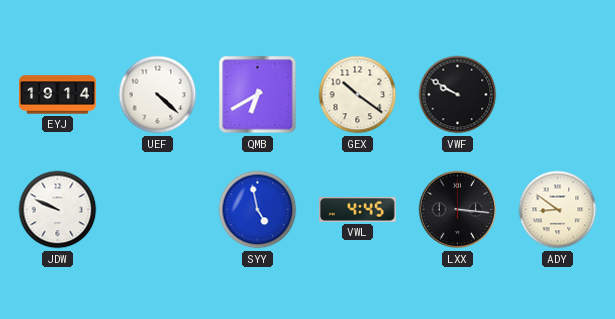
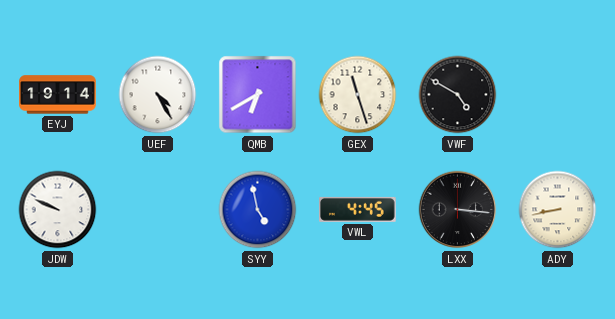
UEF: 4:22 -> 4:25 (158, 95)
GEX: 10:21 -> 11:27 (358, 95)
VWF: 9:50 -> 4:50 (458, 95)
ADY: 8:51 -> 8:43 (558, 210)
